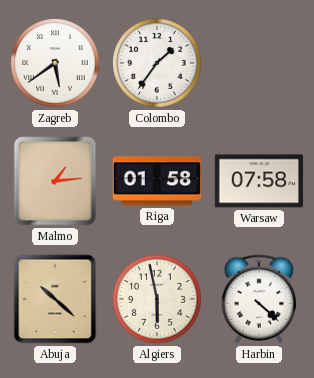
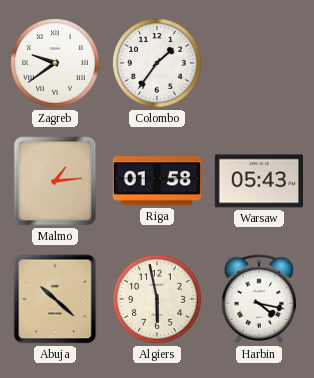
Zagreb: 5:39 -> 9:39 (55, 63)
Warsaw: 07:58 -> 05:43 (259, 181)
Harbin: 4:22 -> 4:17 (258, 299)
